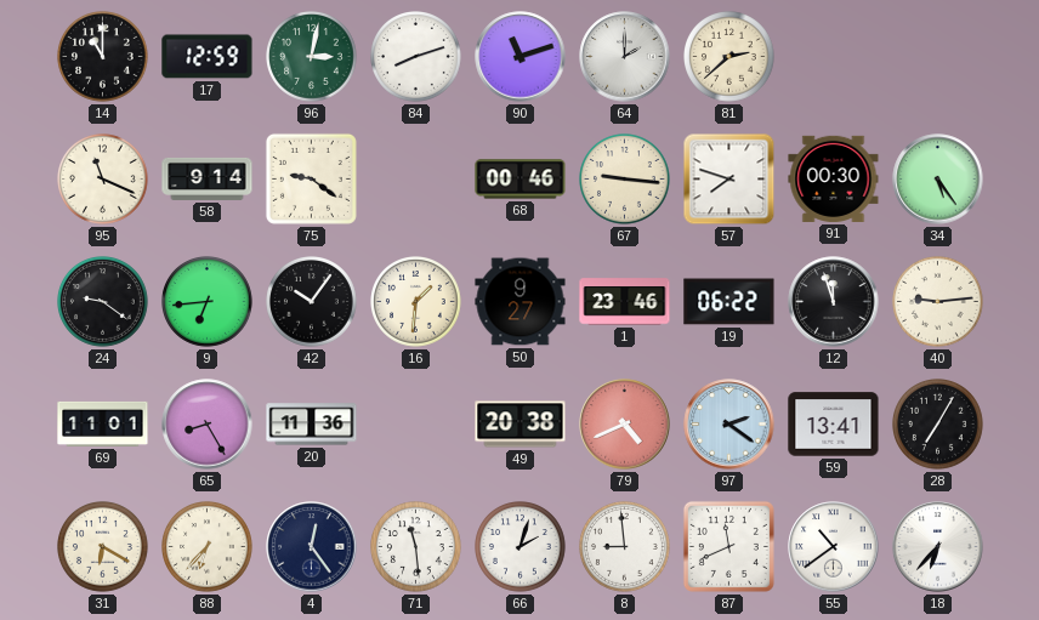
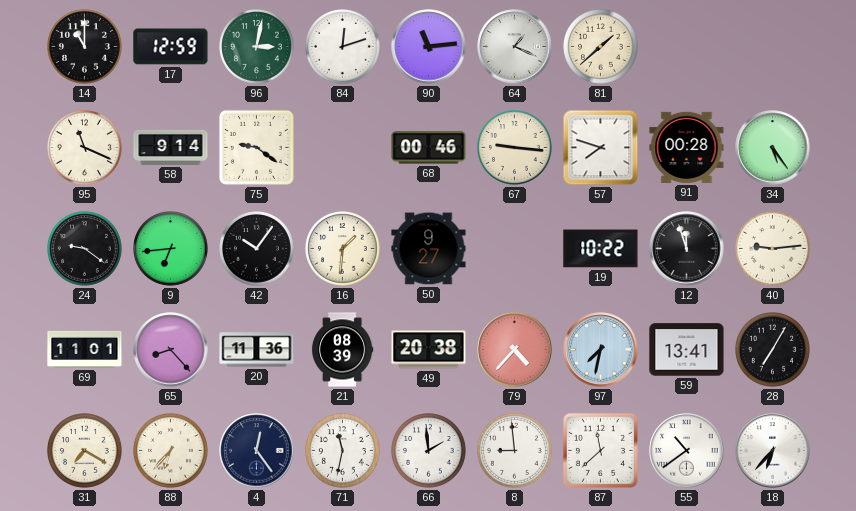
84: 8:12 -> 12:12 (343, 47)
90: 11:12 -> 11:14 (429, 47)
64: 2:00 -> 1:19 (515, 47)
81: 2:38 -> 1:38 (601, 47)
91: 00:30 -> 00:28 (687, 147)
1: 23:46 -> none (625, 302)
19: 06:22 -> 10:22 (601, 249)
65: 8:25 -> 8:23 (171, 350)
21: none -> 08:39 (342, 350)
79: 4:41 -> 4:37 (515, 350)
97: 2:21 -> 7:32 (601, 350)
31: 6:20 -> 7:20 (85, 451)
71: 11:29 -> 11:32 (343, 451)
66: 2:03 -> 1:59 (429, 451)
87: 11:41 -> 11:38 (600, 450)
